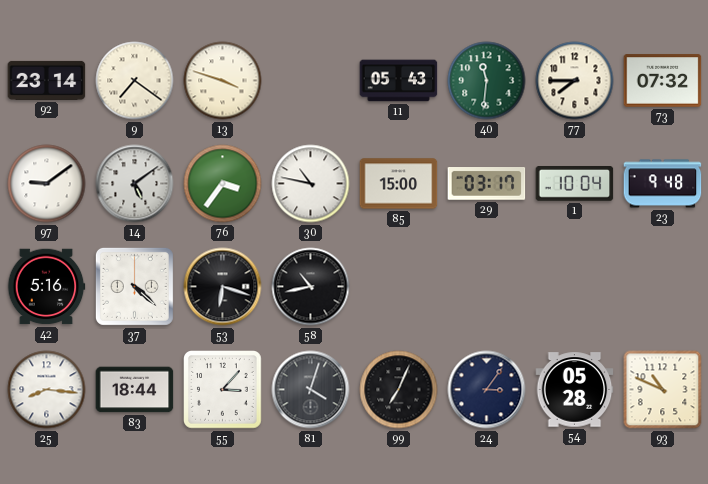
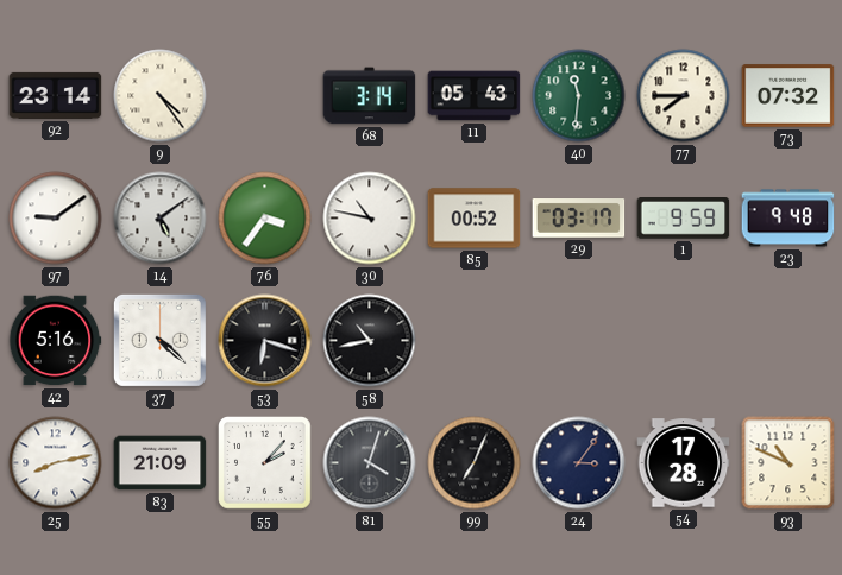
9: 7:21 -> 4:24 (161, 96)
13: 3:48 -> none (223, 81)
68: none -> 3:14 (370, 96)
85: 15:00 -> 00:52 (475, 219)
1: 10:04 -> 9:59 (684, 219)
25: 8:16 -> 8:13 (56, 463)
83: 18:44 -> 21:09 (161, 463)
55: 3:07 -> 2:07 (265, 463)
54: 05:28 -> 17:28 (684, 463)
